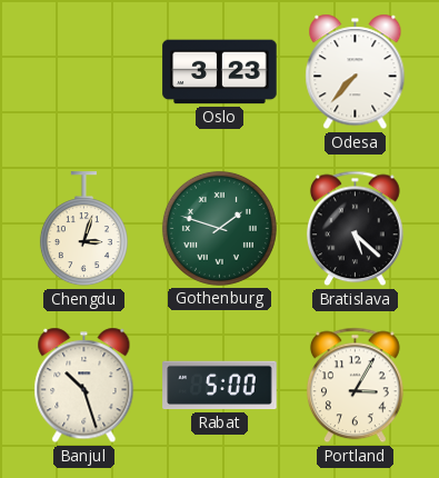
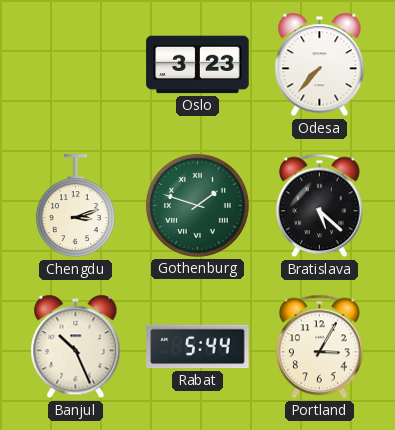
Chengdu: 3:03 -> 3:12 (75, 206)
Banjul: 10:27 -> 10:26 (76, 347)
Rabat: 5:00 -> 5:44 (198, 347)
